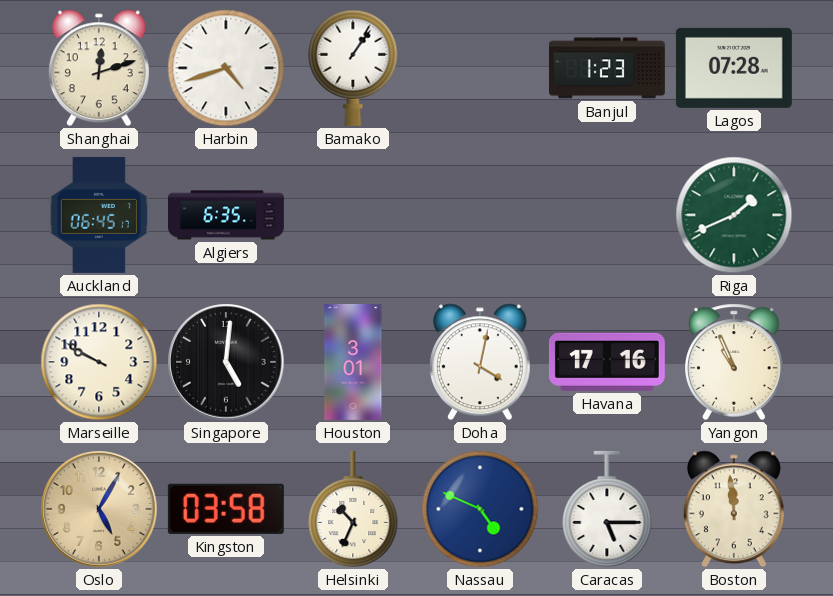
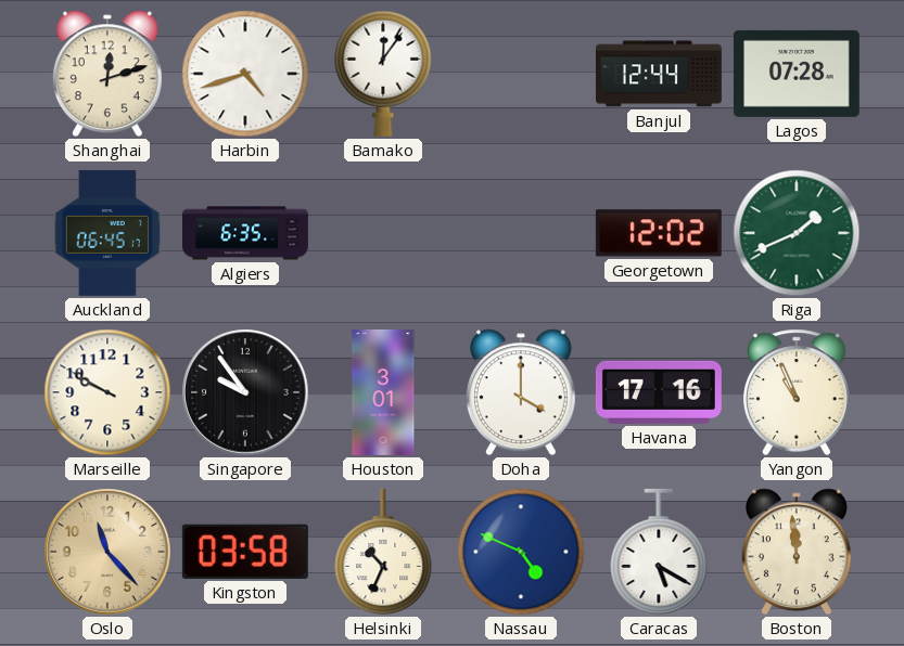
Bamako: 1:06 -> 12:06 (383, 74)
Banjul: 1:23 -> 12:44 (659, 74)
Georgetown: none -> 12:02 (659, 233)
Singapore: 5:01 -> 9:54 (245, 392)
Doha: 4:02 -> 4:00 (521, 392)
Oslo: 5:05 -> 11:23 (107, 552)
Caracas: 5:15 -> 5:20 (659, 552)
